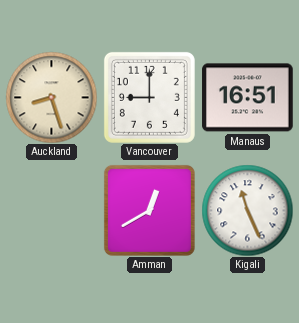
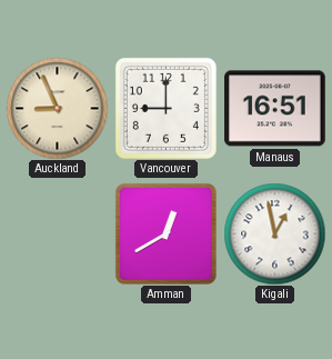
Auckland: 8:27 -> 8:56 (57, 108)
Kigali: 11:26 -> 12:58 (274, 233)
